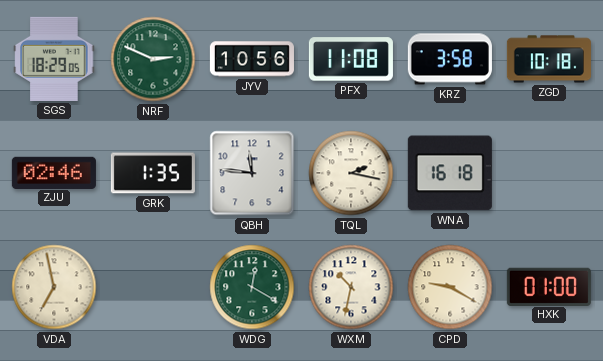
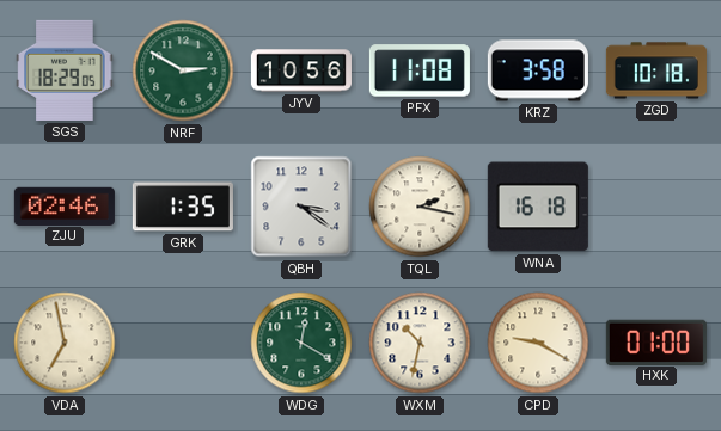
NRF: 2:49 -> 2:50 (183, 70)
QBH: 11:46 -> 3:21 (301, 207)
